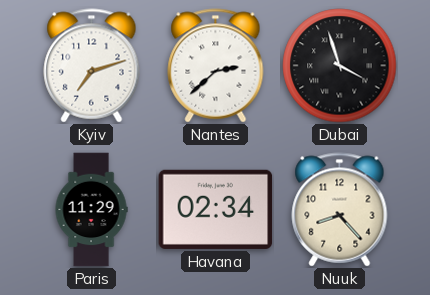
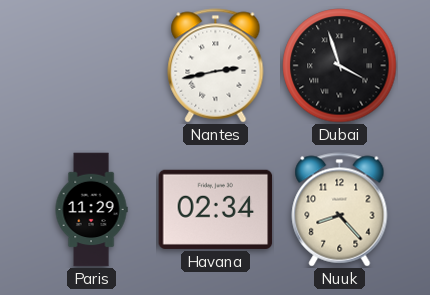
Kyiv: 7:12 -> none (92, 66)
Nantes: 2:38 -> 2:43 (216, 66)
